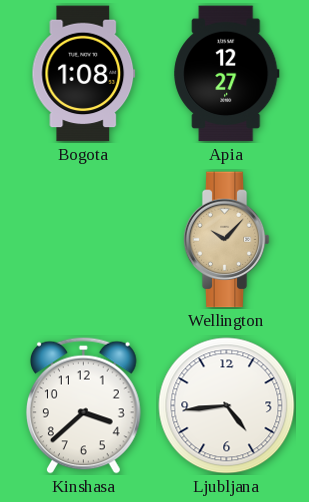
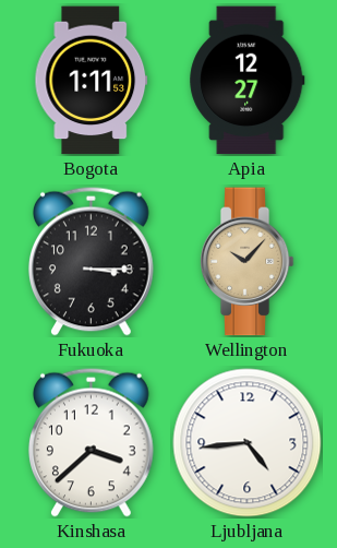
Bogota: 1:08 -> 1:11 (92, 81)
Fukuoka: none -> 3:15 (91, 261)
